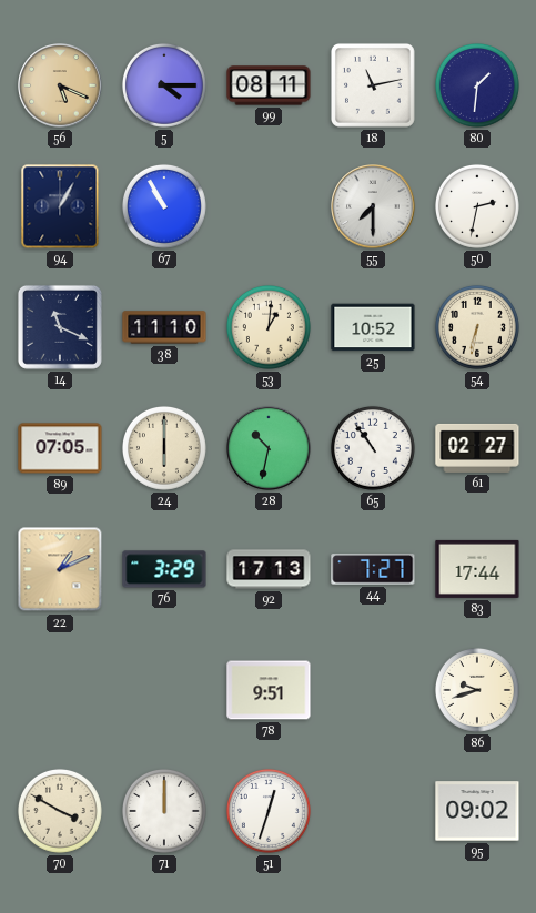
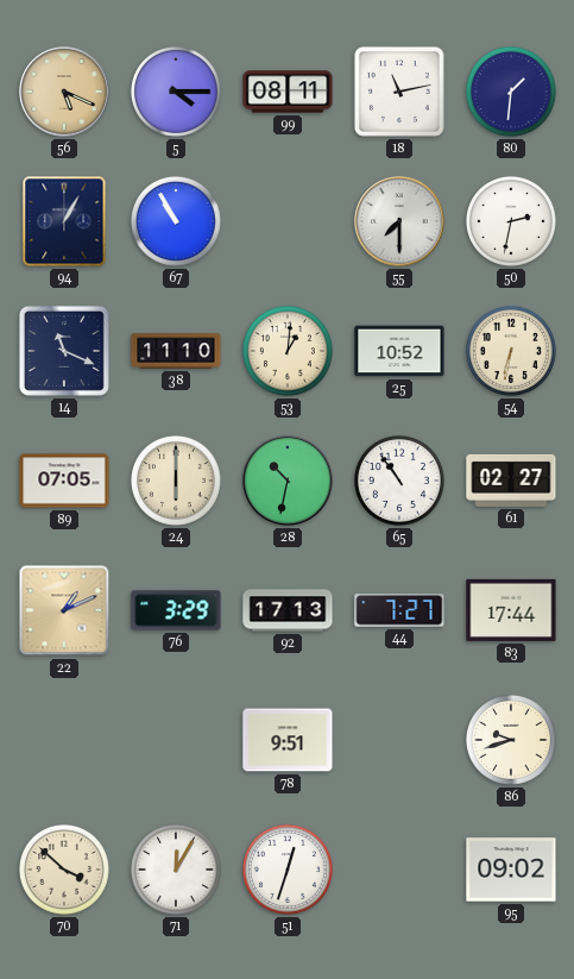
70: 3:50 -> 3:52 (64, 870)
71: 12:00 -> 12:05 (176, 870)
